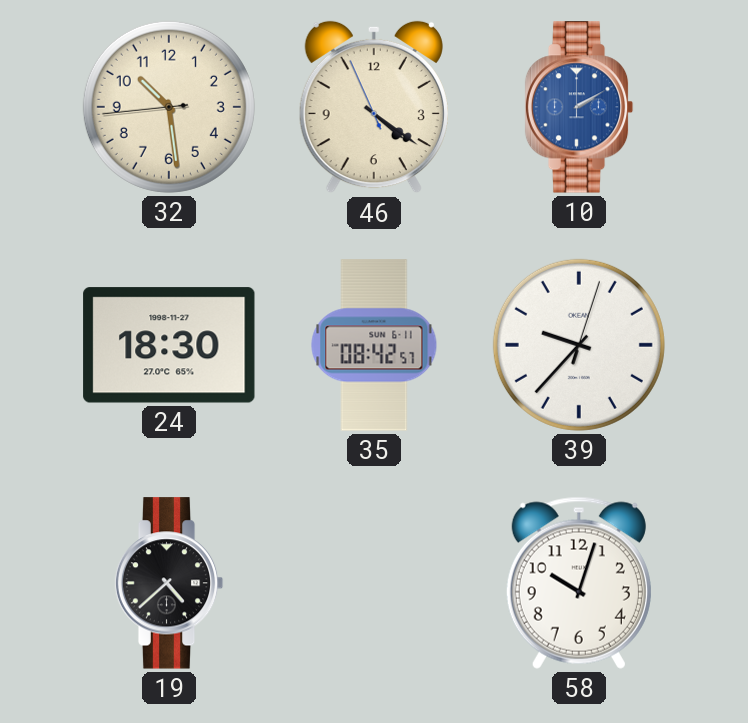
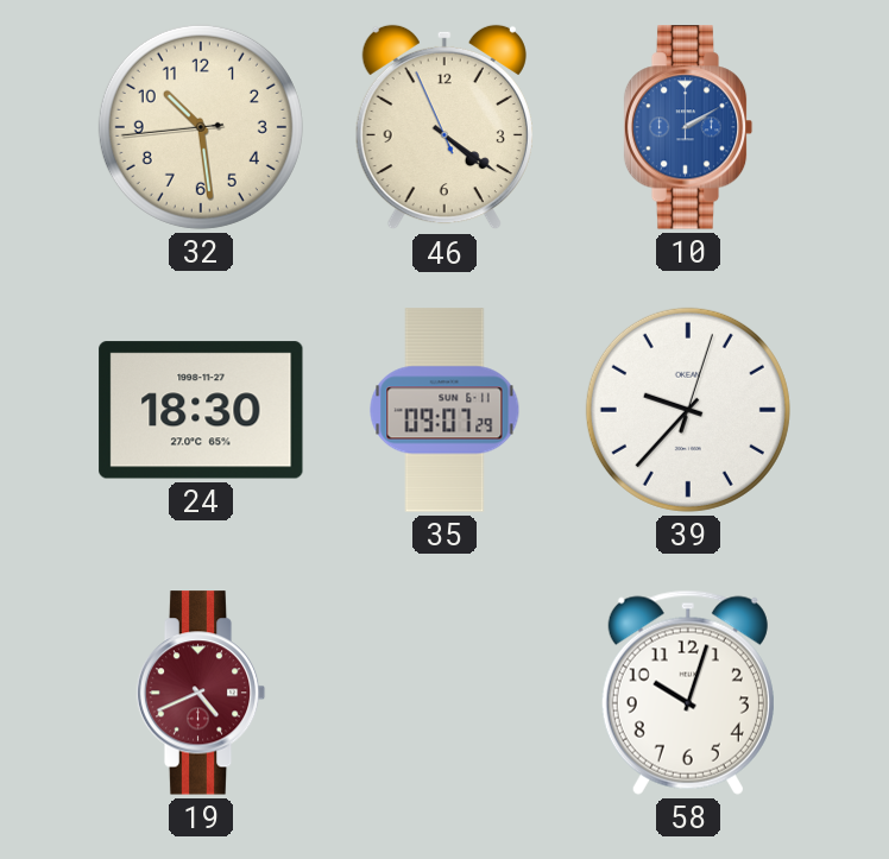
35: 08:42 -> 09:07 (444, 410)
19: 4:38 -> 4:41 (201, 693)
19 dial: black -> burgundy (201, 693)
